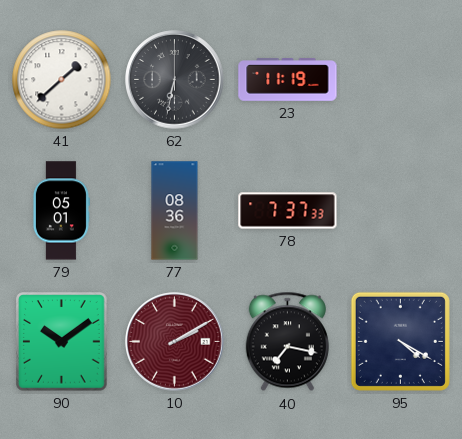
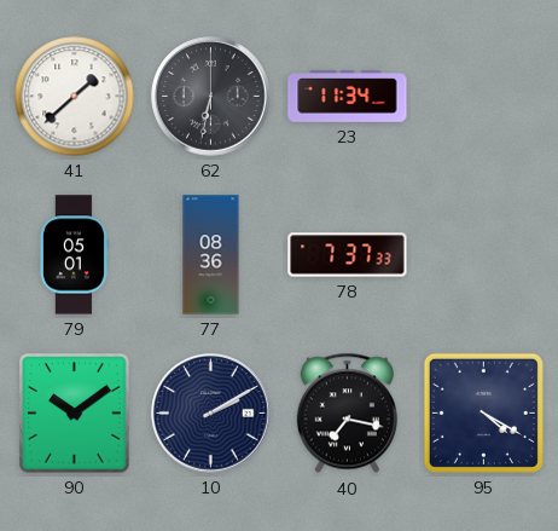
23: 11:19 -> 11:34 (348, 97)
10 dial: burgundy -> navy (211, 414)
